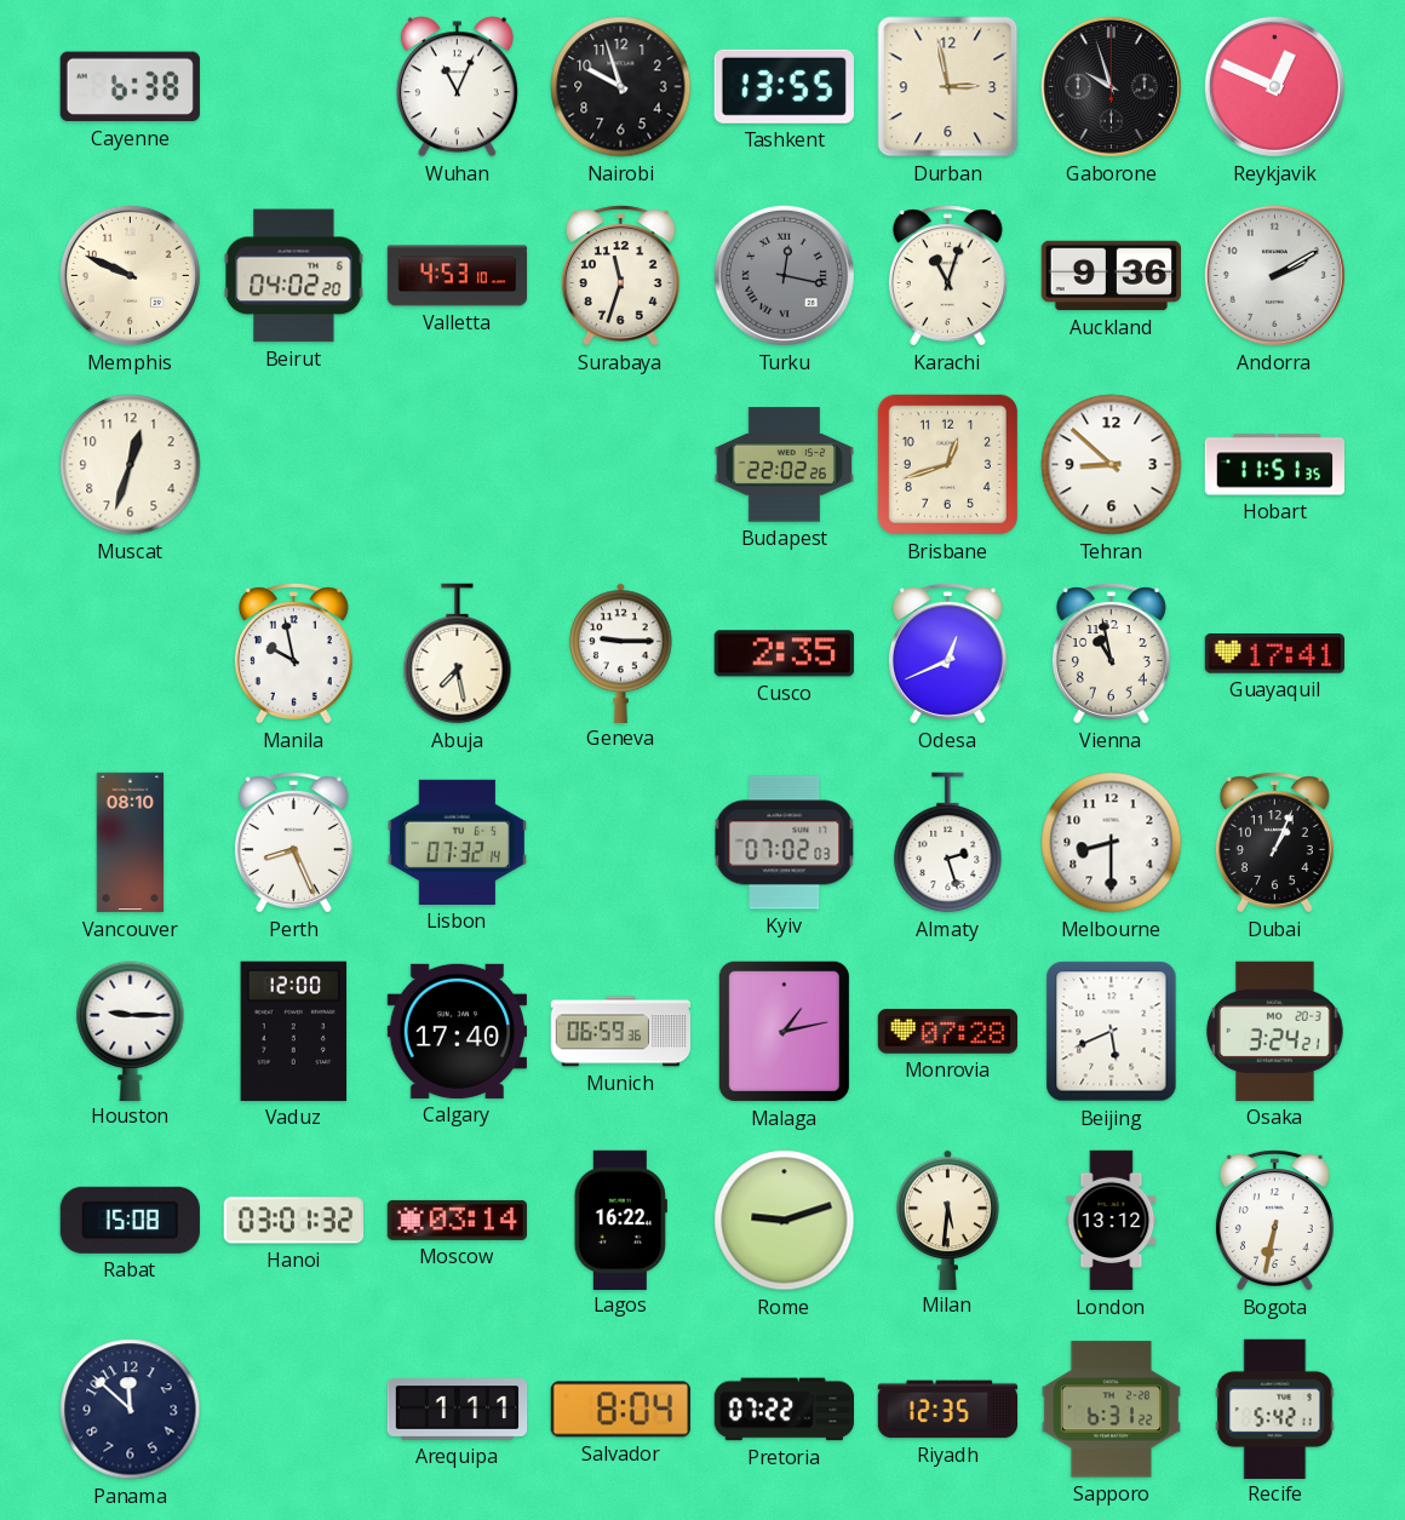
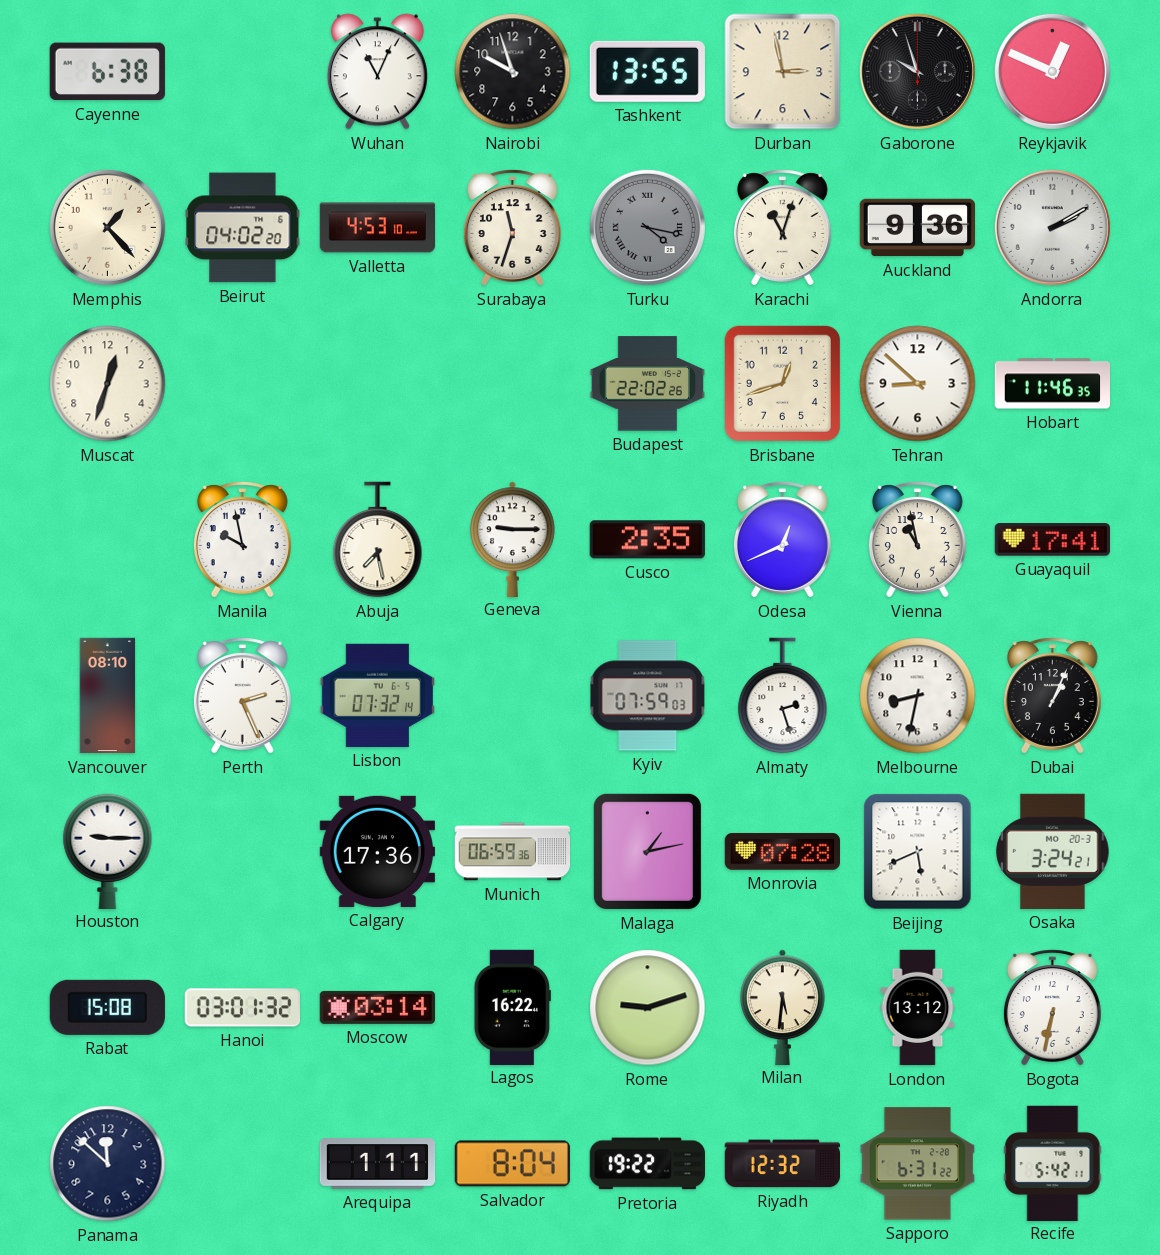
Memphis: 9:49 -> 1:23 (107, 227)
Turku: 12:17 -> 4:17 (647, 227)
Hobart: 11:51 -> 11:46 (1052, 384)
Perth: 8:26 -> 2:26 (242, 696)
Kyiv: 07:02 -> 07:59 (648, 696)
Melbourne: 8:30 -> 8:32 (918, 696)
Vaduz: 12:00 -> none (294, 1031)
Calgary: 17:40 -> 17:36 (377, 851)
Pretoria: 07:22 -> 19:22 (647, 1164)
Riyadh: 12:35 -> 12:32 (782, 1164)
